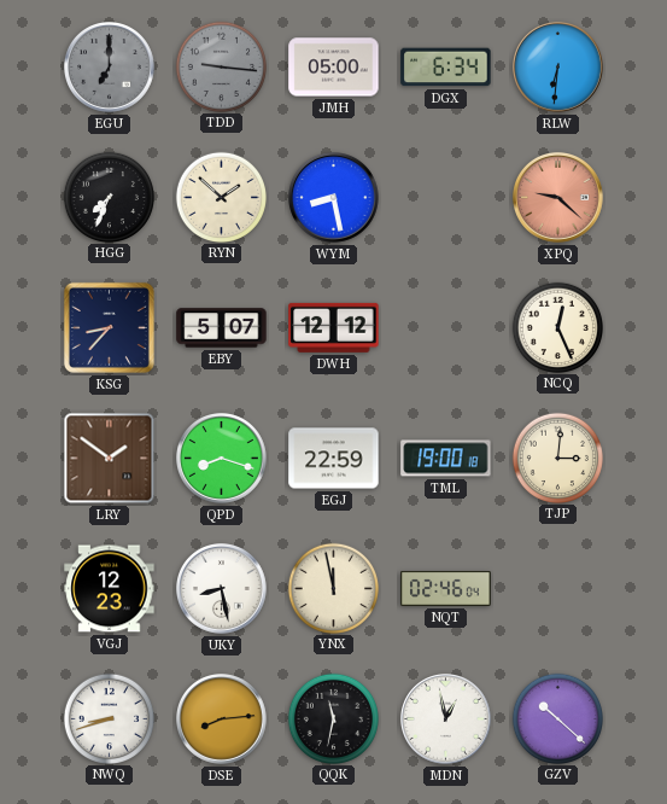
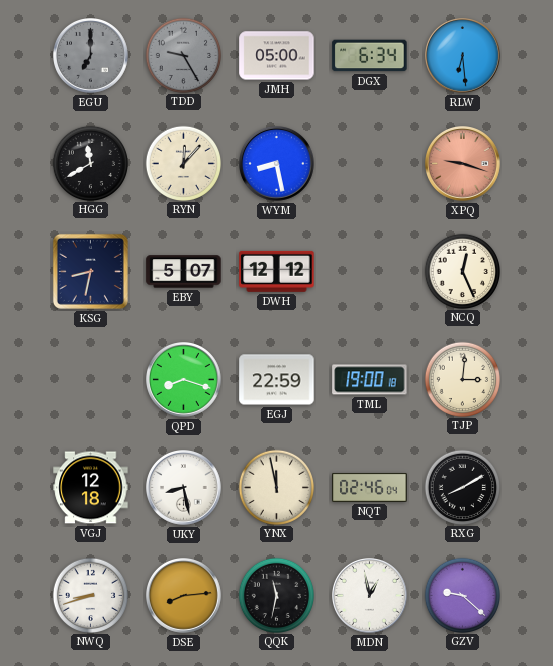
TDD: 9:16 -> 9:25 (183, 55)
RLW: 6:31 -> 6:29 (463, 56)
HGG: 7:34 -> 11:40 (90, 163)
RYN: 1:52 -> 12:07 (183, 163)
XPQ: 9:22 -> 9:18 (463, 164)
KSG: 8:37 -> 8:32 (90, 271)
LRY: 1:51 -> none (110, 459)
VGJ: 12:23 -> 12:18 (91, 488)
RXG: none -> 8:10 (462, 487)
GZV: 10:22 -> 9:22 (462, 595)
